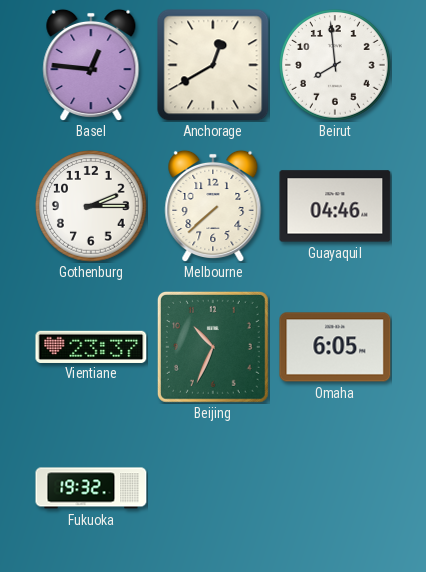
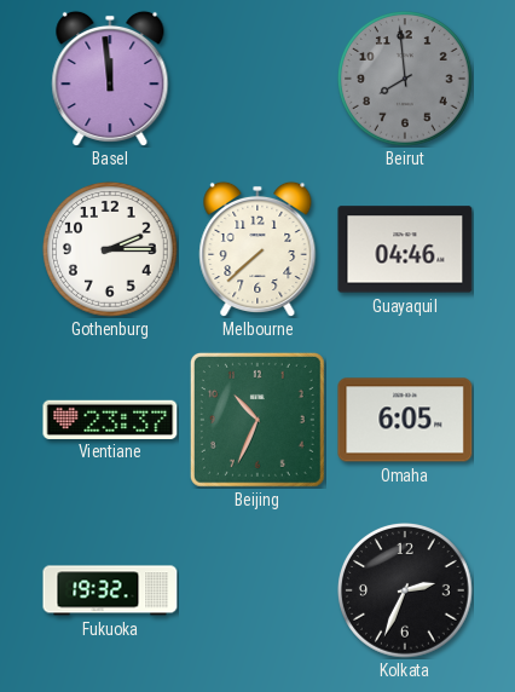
Basel: 12:46 -> 11:59 (110, 79)
Anchorage: 12:40 -> none (213, 65)
Beirut dial: white -> grey (405, 79)
Kolkata: none -> 2:34 (405, 590)
